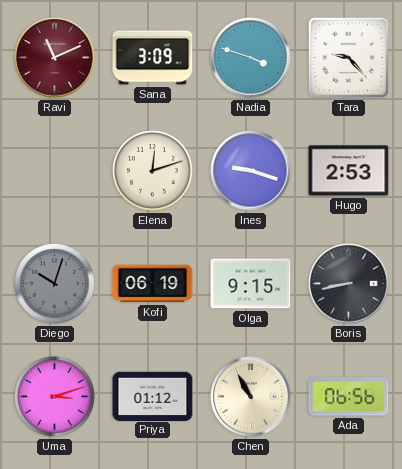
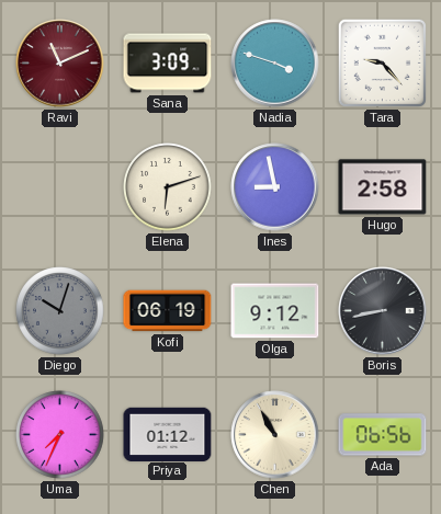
Elena: 12:12 -> 6:12 (168, 187)
Ines: 9:18 -> 8:58 (275, 187)
Hugo: 2:53 -> 2:58 (383, 187)
Olga: 9:15 -> 9:12 (275, 311)
Uma: 3:12 -> 7:34 (60, 435)
